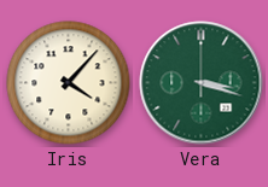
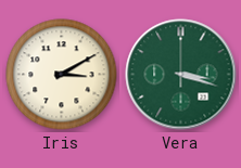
Iris: 4:07 -> 3:10 (62, 75)
